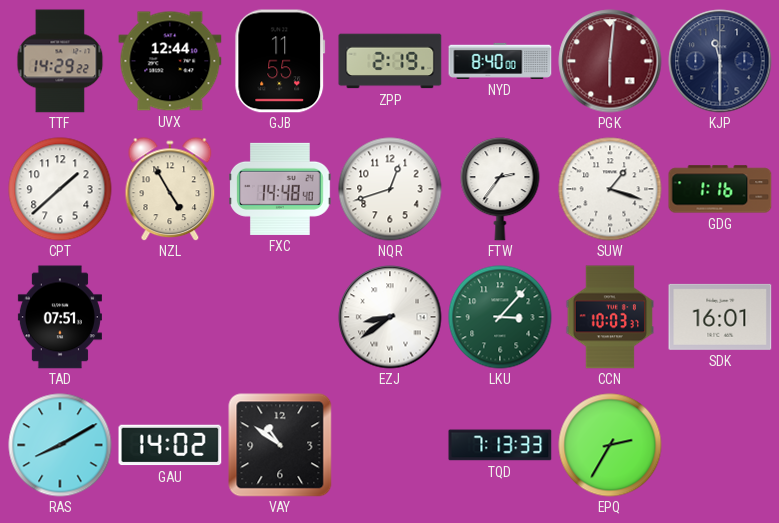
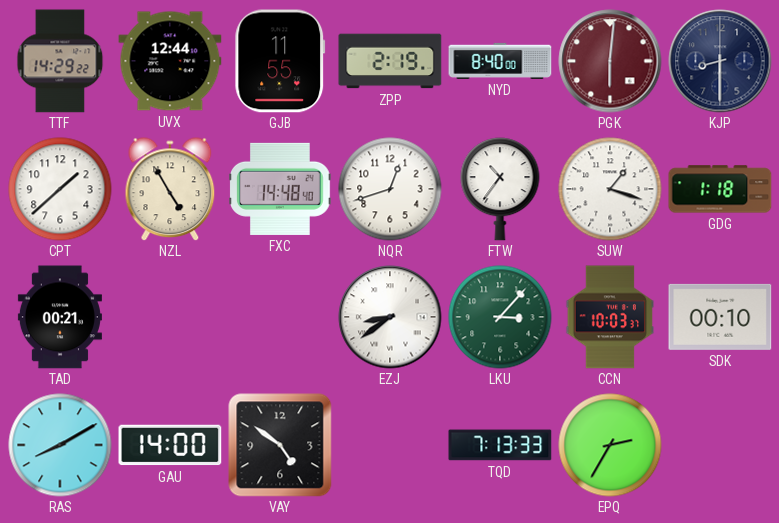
KJP: 11:30 -> 8:30 (720, 61)
FTW: 2:36 -> 10:36 (500, 189)
GDG: 1:16 -> 1:18 (720, 189)
TAD: 07:51 -> 00:21 (60, 317)
SDK: 16:01 -> 00:10 (720, 317)
GAU: 14:02 -> 14:00 (170, 445)
VAY: 10:51 -> 4:51 (280, 445)
